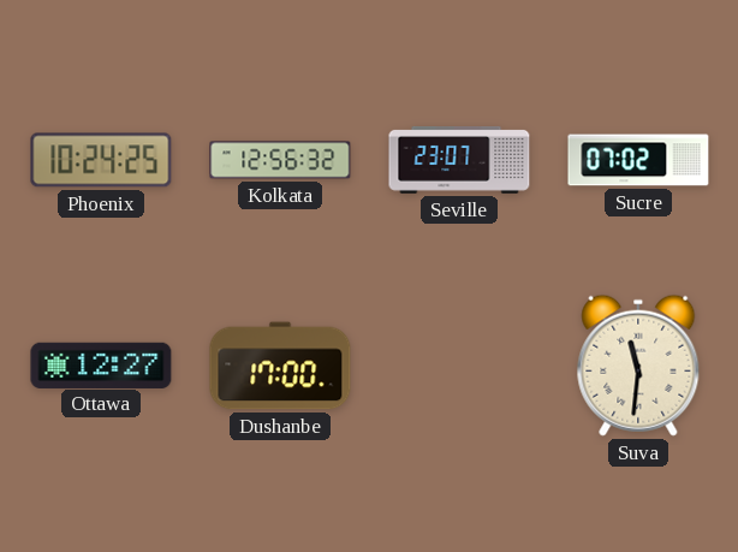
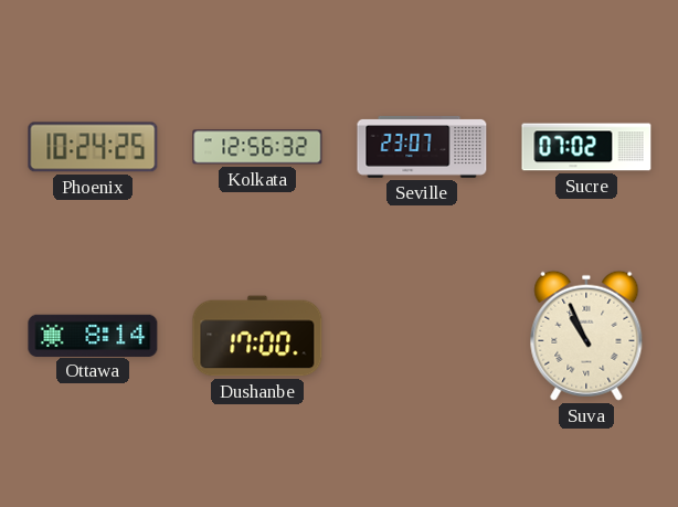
Ottawa: 12:27 -> 8:14 (93, 335)
Suva: 11:31 -> 10:56 (586, 336)
